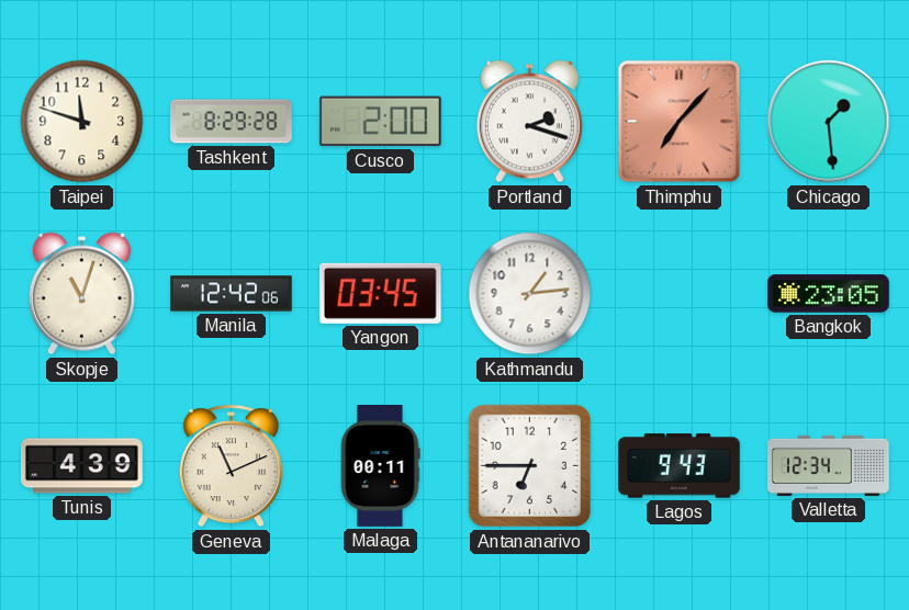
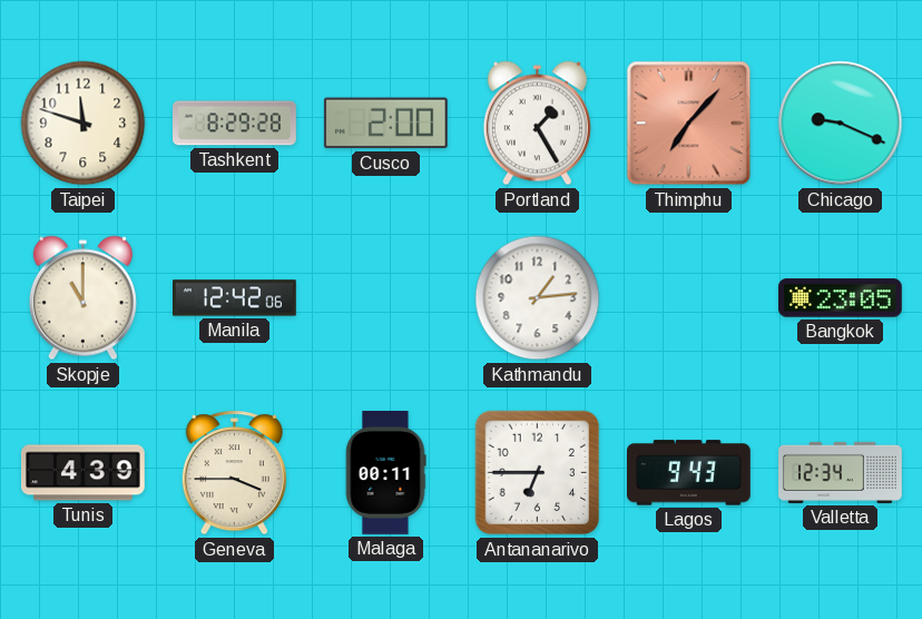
Portland: 2:18 -> 1:25 (537, 124)
Chicago: 1:29 -> 9:19 (841, 124)
Skopje: 11:03 -> 11:00 (82, 298)
Yangon: 03:45 -> none (380, 293)
Geneva: 11:11 -> 3:45 (234, 473)
